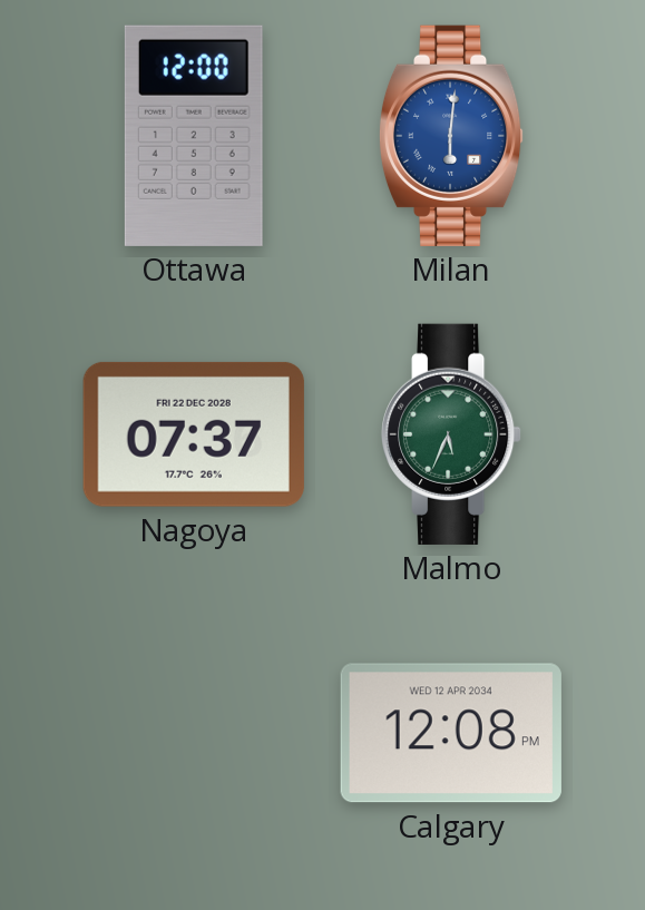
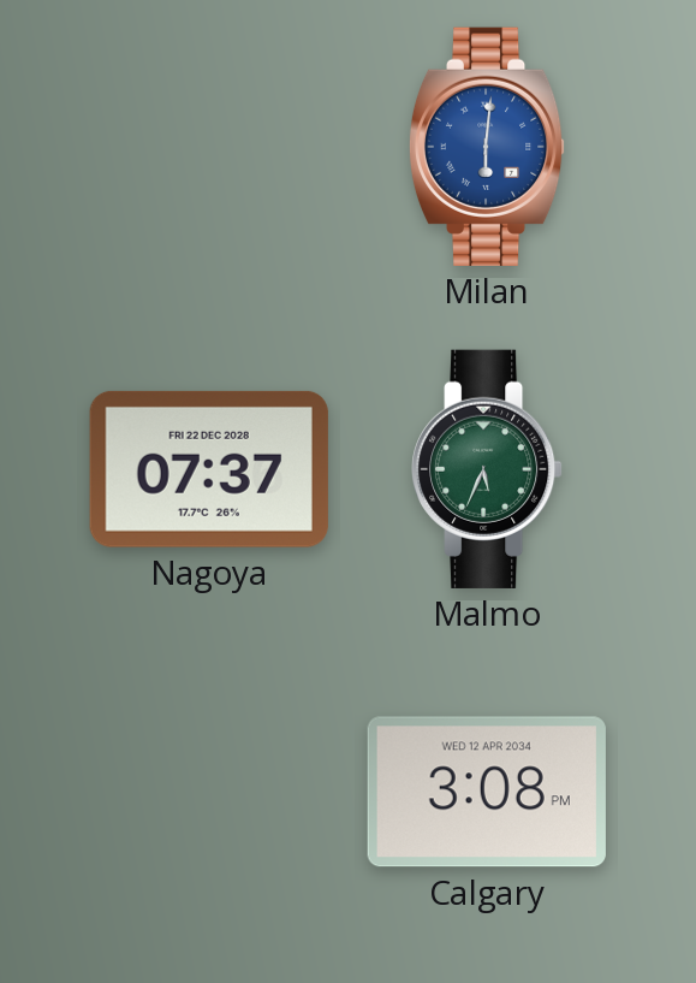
Ottawa: 12:00 -> none (194, 136)
Calgary: 12:08 -> 3:08 (487, 792)
